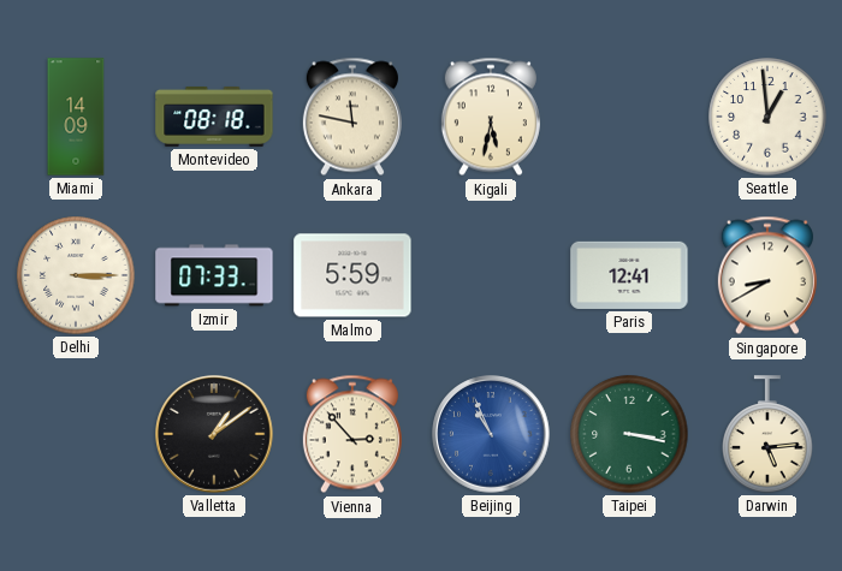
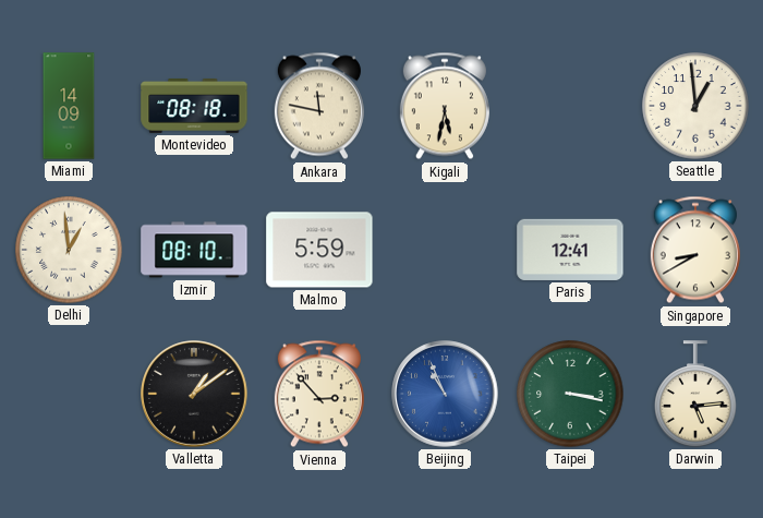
Delhi: 3:15 -> 12:59 (69, 250)
Izmir: 07:33 -> 08:10 (194, 250)
